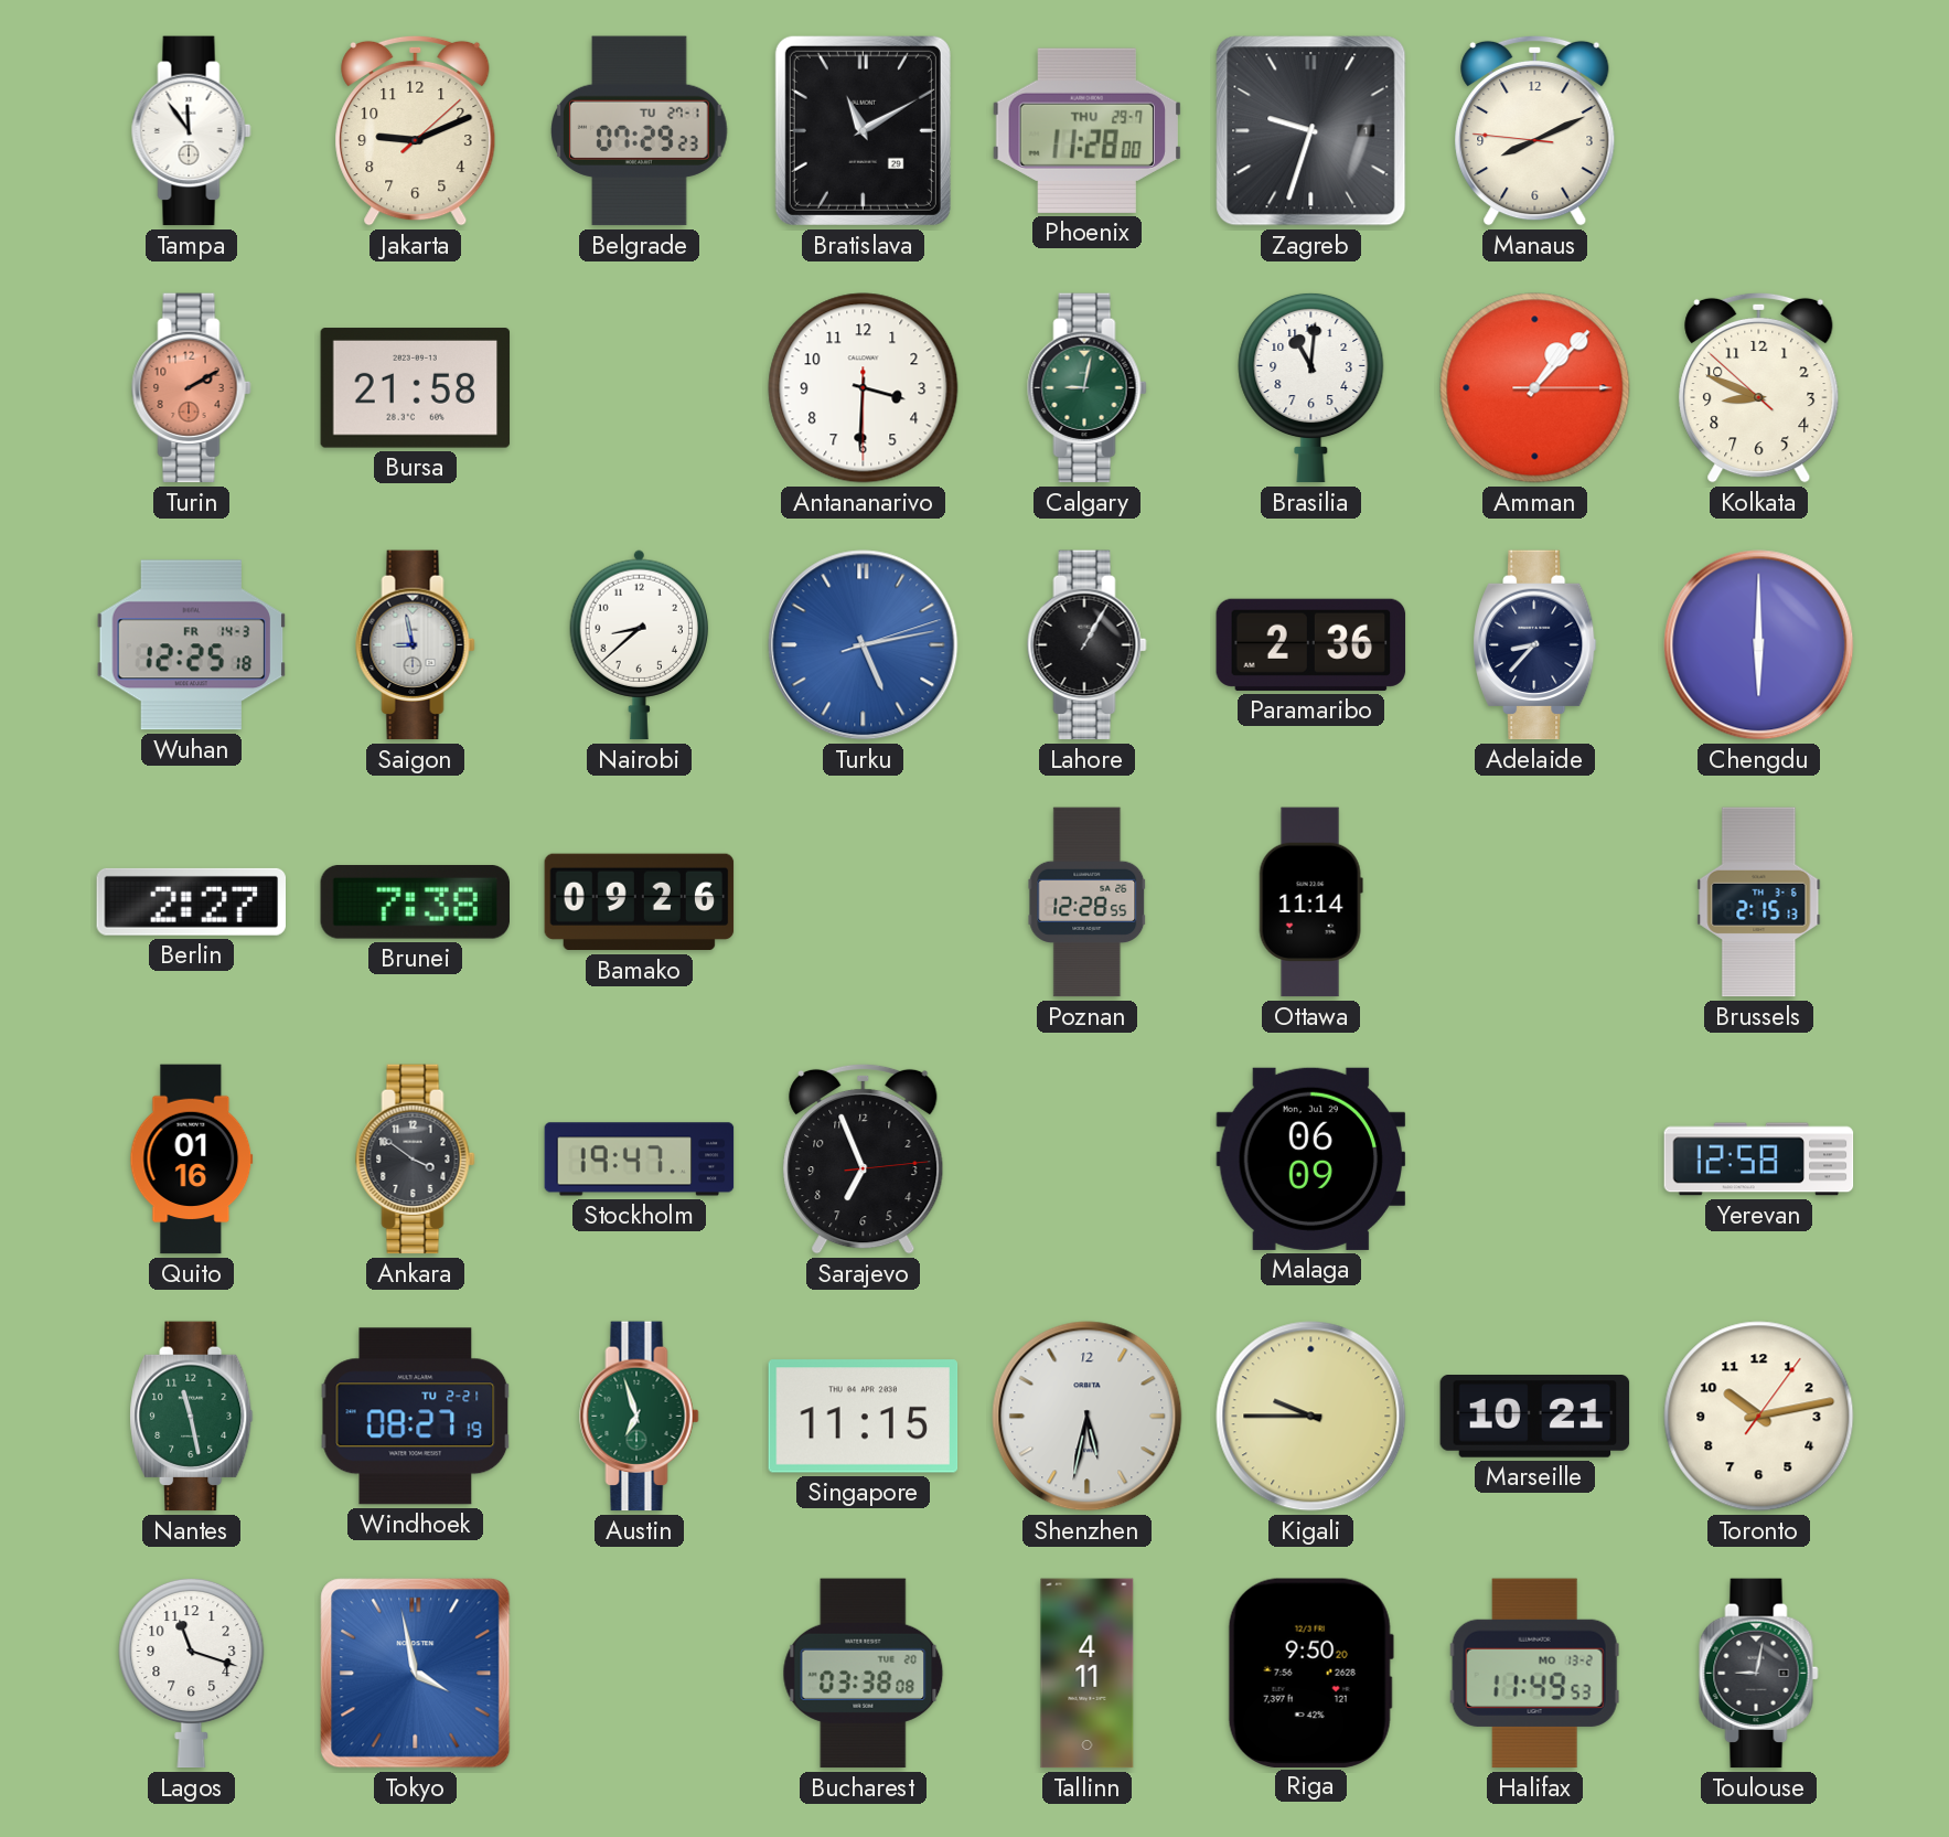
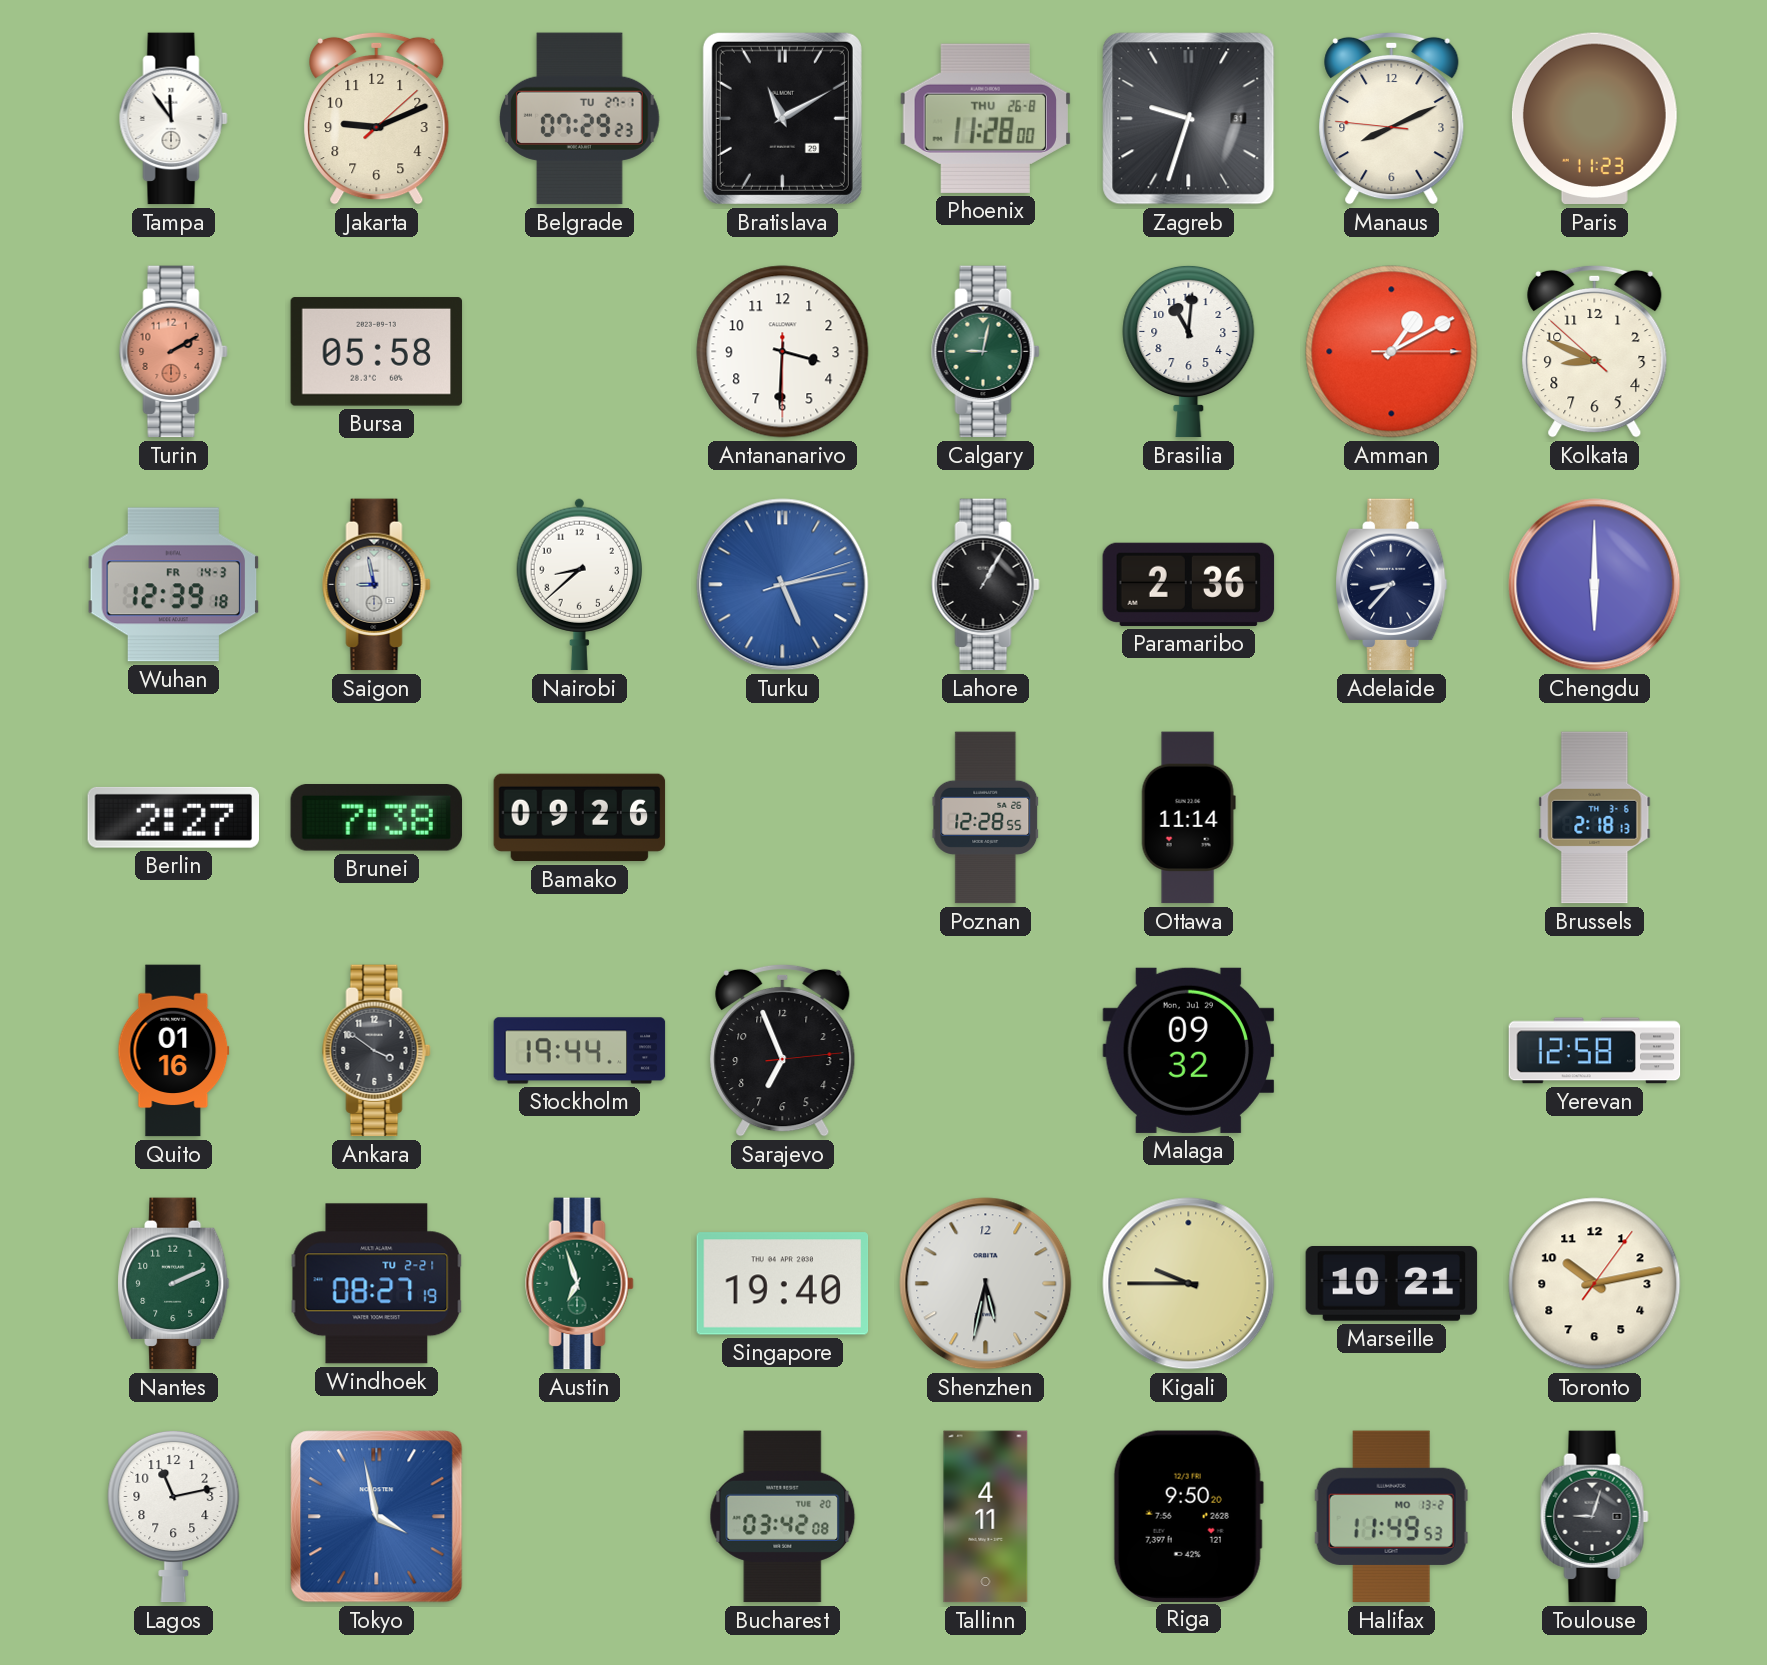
Phoenix date: THU 29-7 -> THU 26-8 (985, 118)
Zagreb date: 1 -> 31 (1189, 119)
Paris: none -> 11:23 (1594, 119)
Bursa: 21:58 -> 05:58 (377, 352)
Amman: 1:07 -> 1:10 (1392, 352)
Wuhan: 12:25 -> 12:39 (174, 585)
Brussels: 2:15 -> 2:18 (1595, 818)
Stockholm: 19:47 -> 19:44 (580, 1051)
Malaga: 06:09 -> 09:32 (1189, 1050)
Nantes: 11:28 -> 2:11 (174, 1284)
Singapore: 11:15 -> 19:40 (783, 1284)
Lagos: 11:18 -> 11:13 (174, 1516)
Bucharest: 03:38 -> 03:42 (783, 1517)
Toulouse: 9:02 -> 9:03 (1595, 1517)
